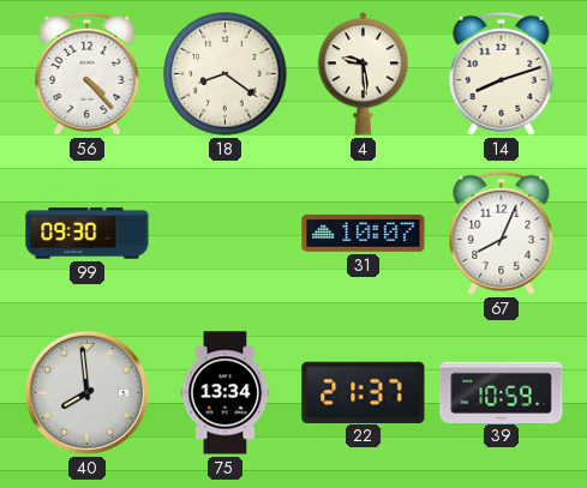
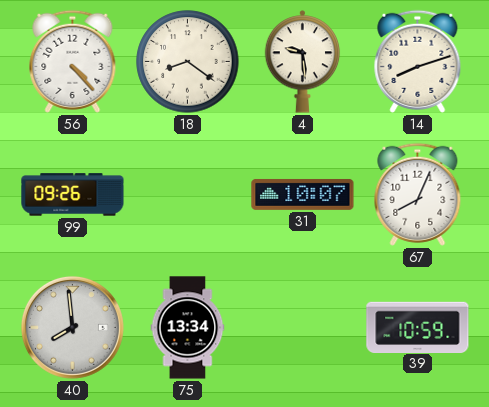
99: 09:30 -> 09:26 (73, 195)
22: 21:37 -> none (364, 392)
